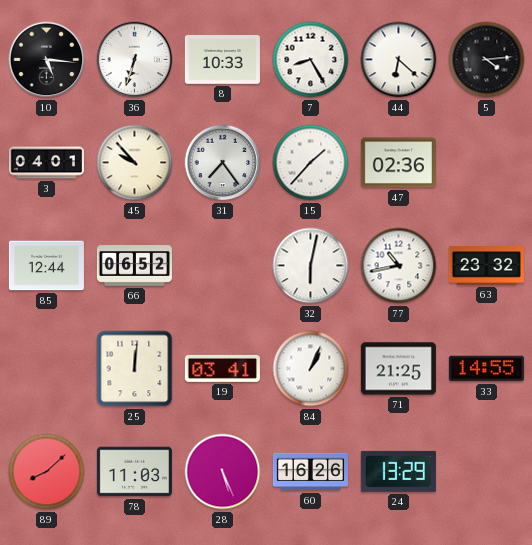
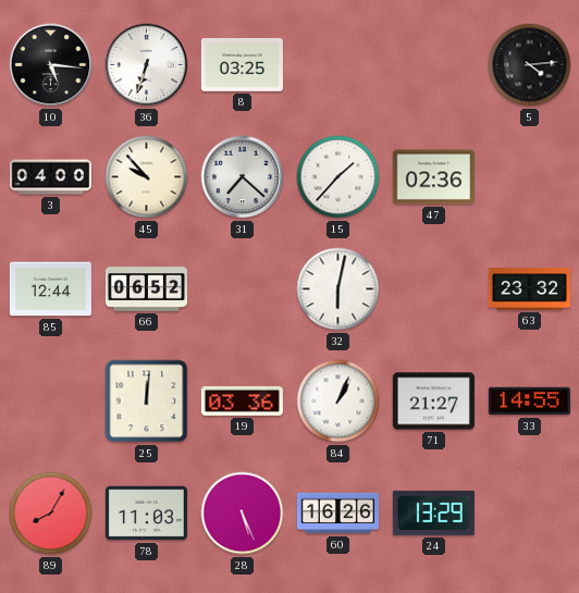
8: 10:33 -> 03:25 (242, 65)
7: 8:25 -> none (311, 60)
44: 6:22 -> none (399, 60)
3: 04:01 -> 04:00 (50, 177)
31: 7:24 -> 7:22 (243, 177)
77: 10:43 -> none (399, 266)
19: 03:41 -> 03:36 (242, 400)
71: 21:25 -> 21:27 (433, 401)
89: 8:08 -> 8:05 (51, 514)
